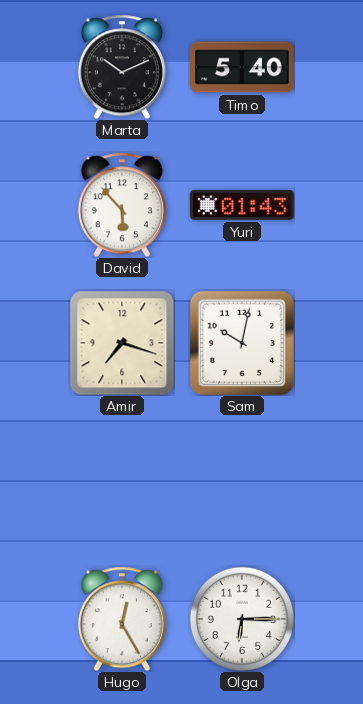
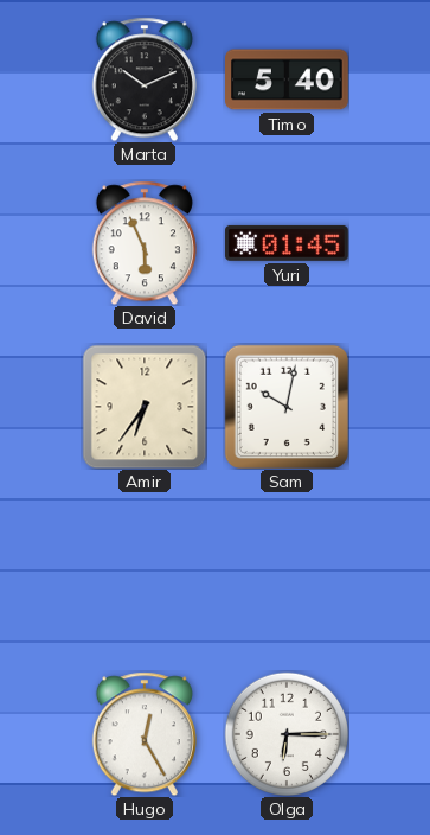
David: 5:53 -> 5:56 (145, 243)
Yuri: 01:43 -> 01:45 (288, 243)
Amir: 7:18 -> 6:36 (145, 407)
